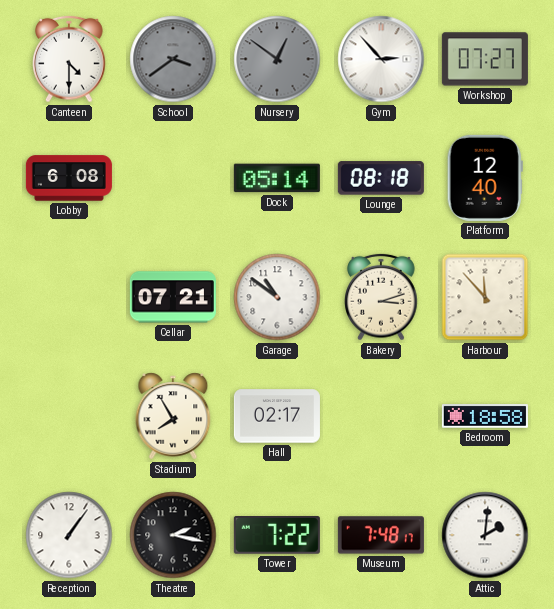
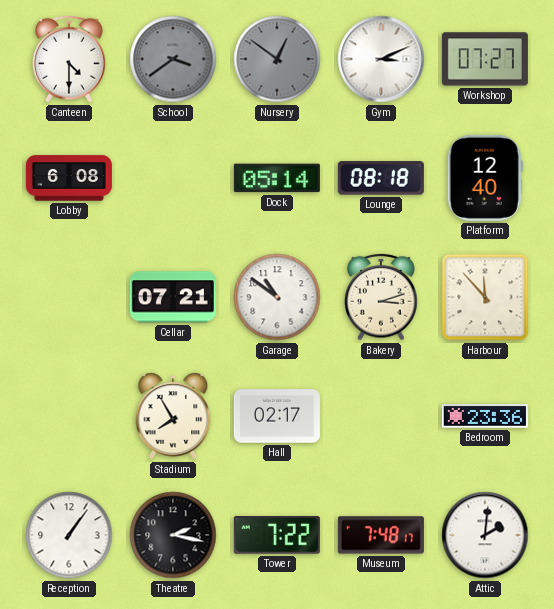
Gym: 2:53 -> 3:11 (381, 59)
Bedroom: 18:58 -> 23:36 (485, 416)
